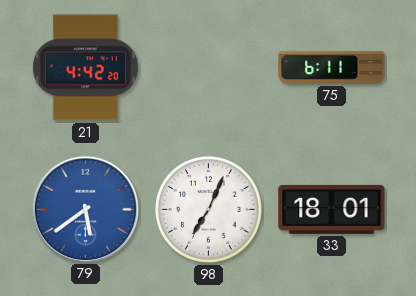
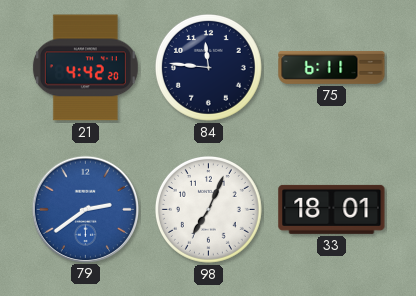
84: none -> 11:46 (208, 67)
79: 5:39 -> 2:39 (85, 209)
